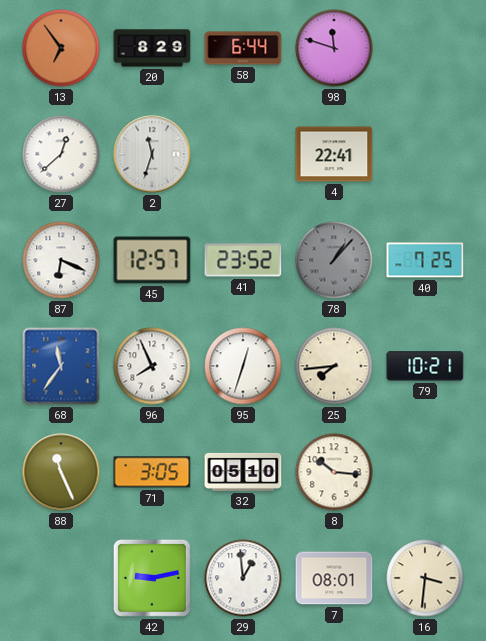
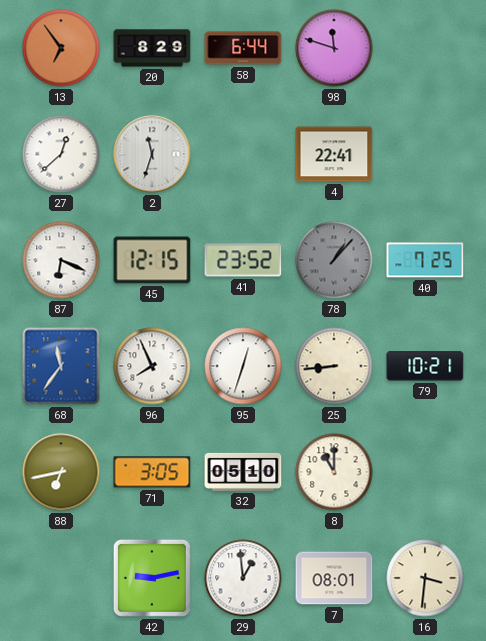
45: 12:57 -> 12:15 (152, 260)
25: 7:44 -> 8:44 (334, 366)
88: 11:26 -> 6:43 (61, 472)
8: 10:16 -> 11:00 (334, 472)
